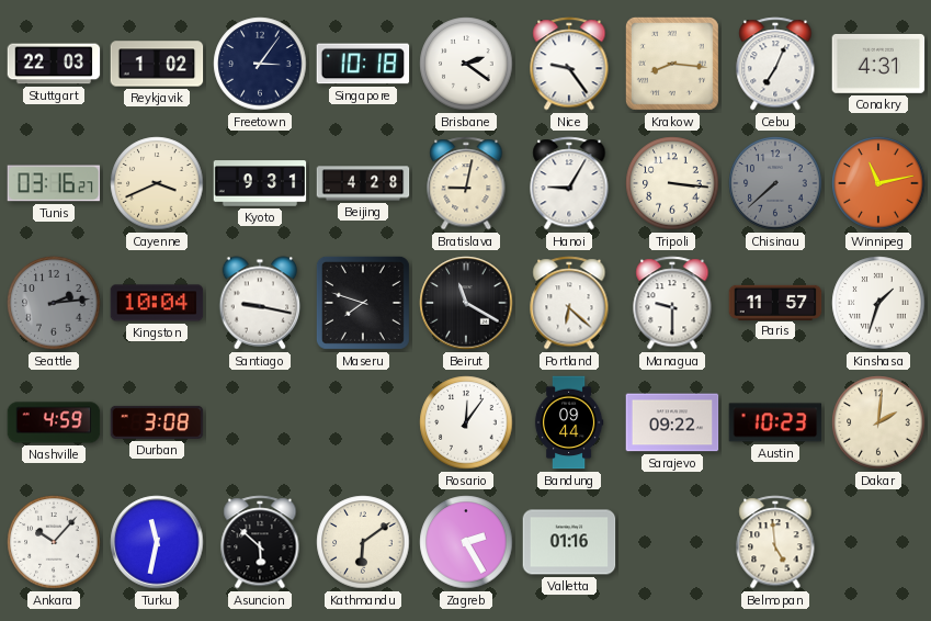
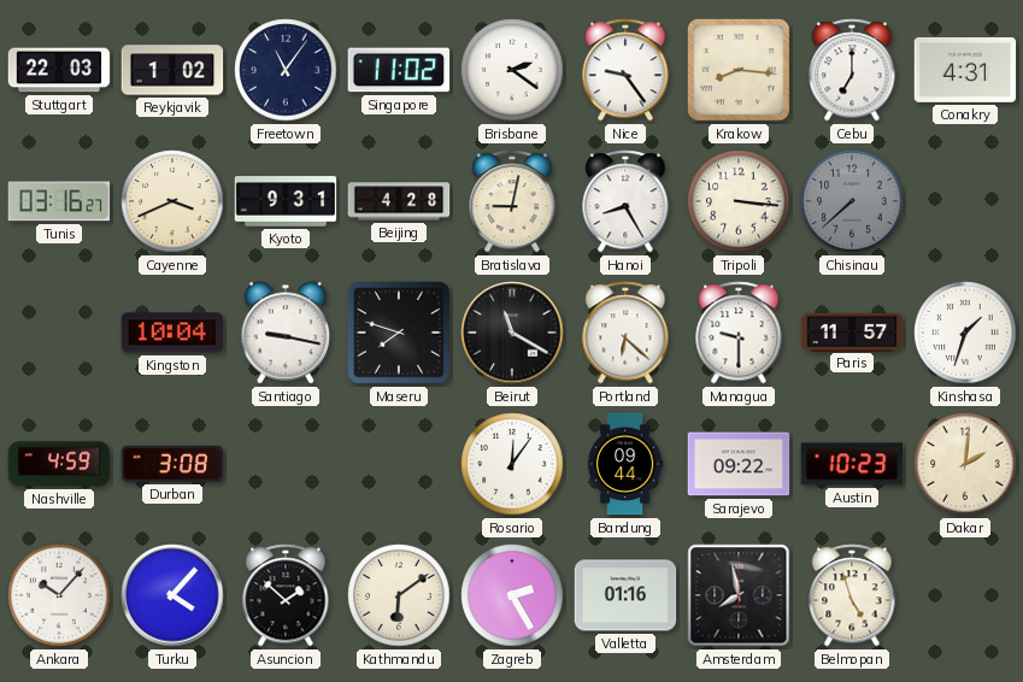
Freetown: 3:06 -> 11:06 (286, 70)
Singapore: 10:18 -> 11:02 (399, 70)
Cebu: 7:04 -> 7:00 (852, 70)
Hanoi: 9:05 -> 8:25 (625, 201)
Winnipeg: 11:13 -> none (878, 183)
Seattle: 2:14 -> none (54, 303)
Turku: 11:32 -> 4:07 (172, 595)
Asuncion: 5:52 -> 1:52 (286, 595)
Amsterdam: none -> 7:58 (739, 595)
Belmopan: 4:59 -> 4:57 (852, 595)
